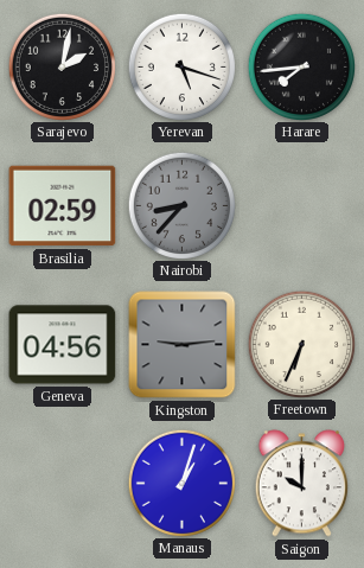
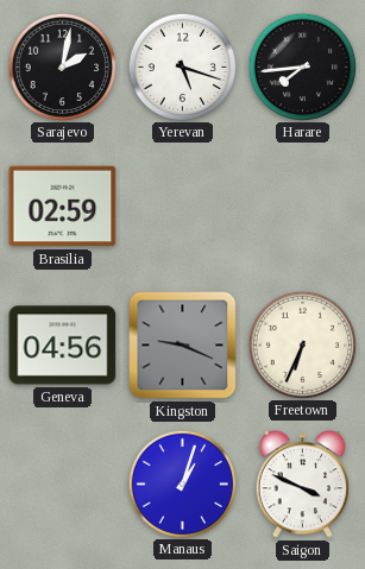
Nairobi: 8:37 -> none (181, 205)
Kingston: 9:14 -> 9:19 (183, 346)
Saigon: 10:00 -> 3:49 (302, 485)
